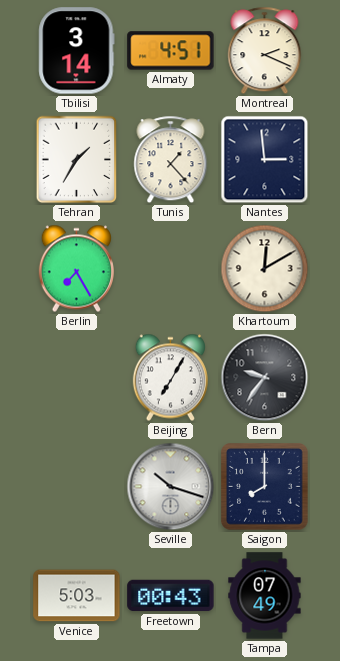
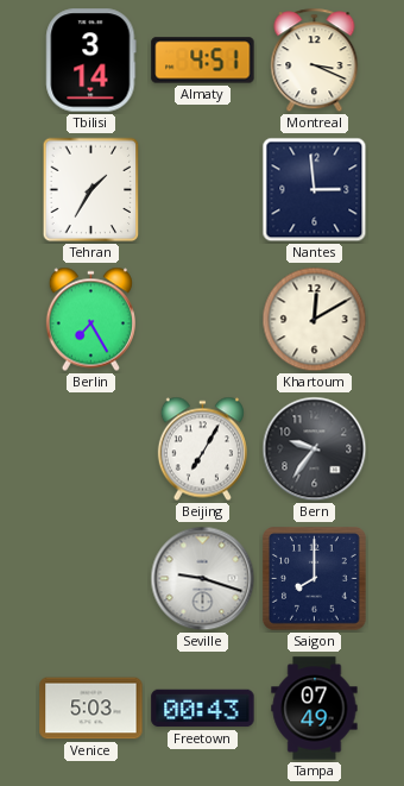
Montreal: 2:19 -> 3:19 (315, 61)
Tunis: 1:23 -> none (171, 160)
Seville: 10:18 -> 9:18 (203, 579)
